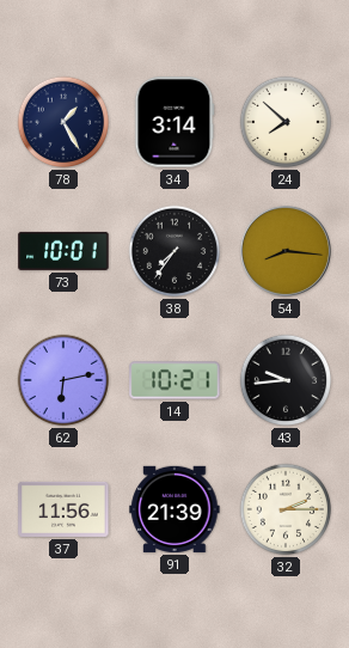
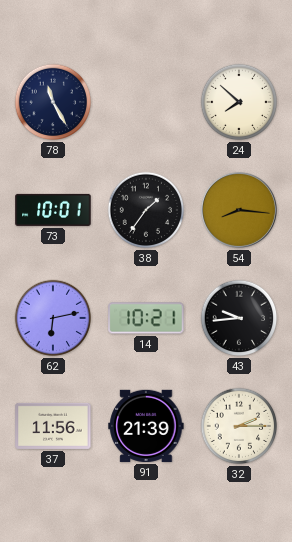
78: 1:25 -> 11:25 (53, 102)
34: 3:14 -> none (174, 122)
38: 7:36 -> 1:36 (146, 210)
